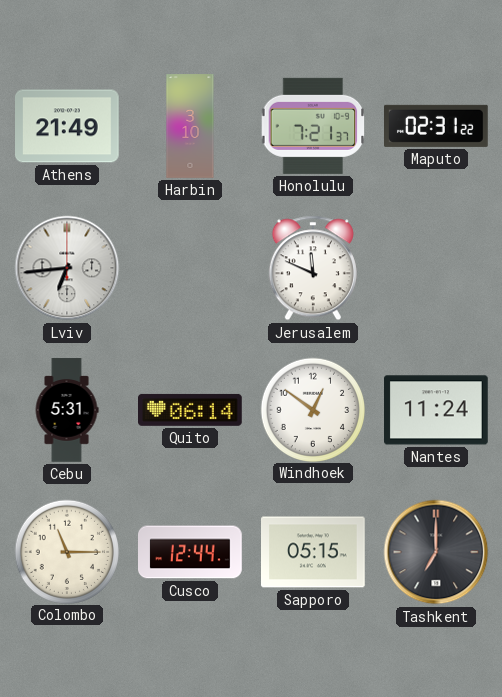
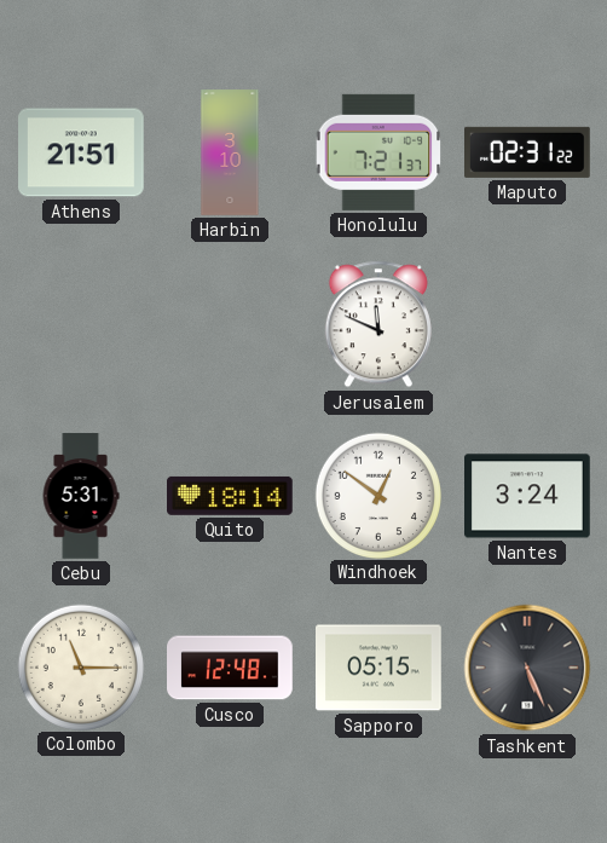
Athens: 21:49 -> 21:51 (82, 152)
Lviv: 6:44 -> none (67, 268)
Quito: 06:14 -> 18:14 (231, 496)
Nantes: 11:24 -> 3:24 (528, 496)
Cusco: 12:44 -> 12:48 (231, 668)
Tashkent: 7:00 -> 5:26 (527, 668)
